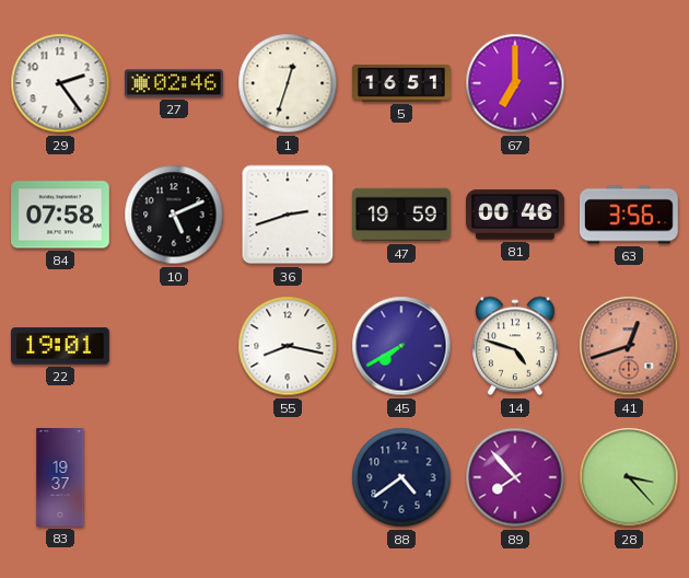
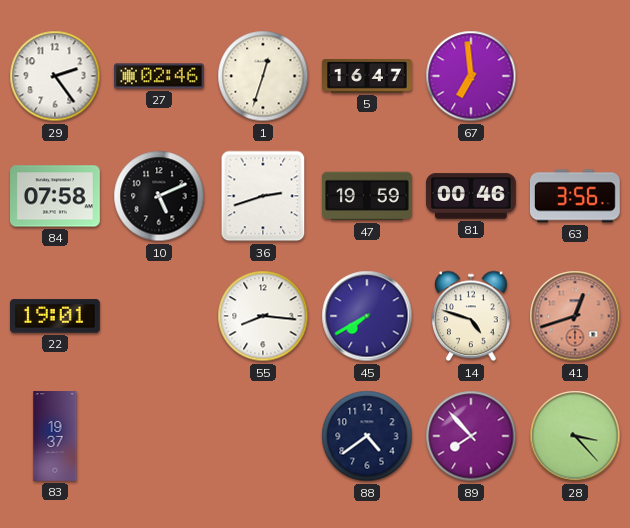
5: 16:51 -> 16:47 (367, 76)
67: 7:00 -> 6:59 (471, 76)
55: 8:17 -> 8:16 (263, 316)
